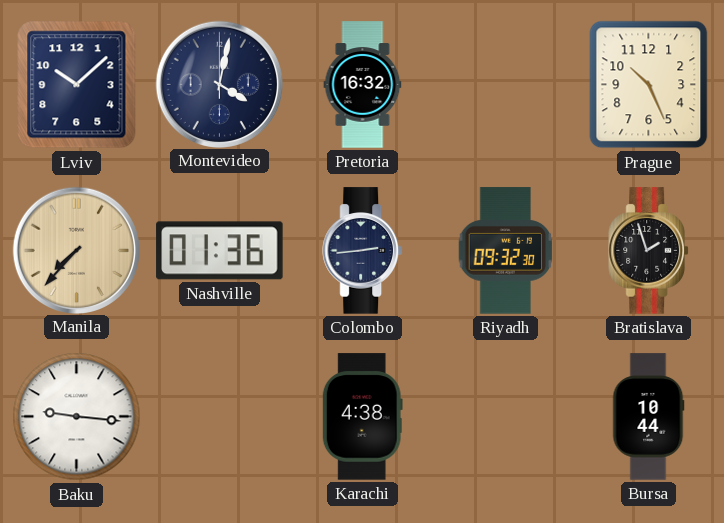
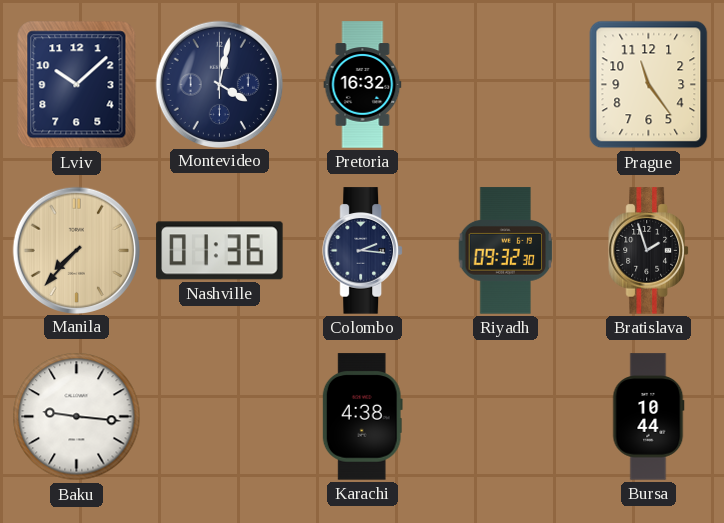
Prague: 10:26 -> 11:24 (649, 85)
Colombo: 2:44 -> 2:16 (362, 251)
